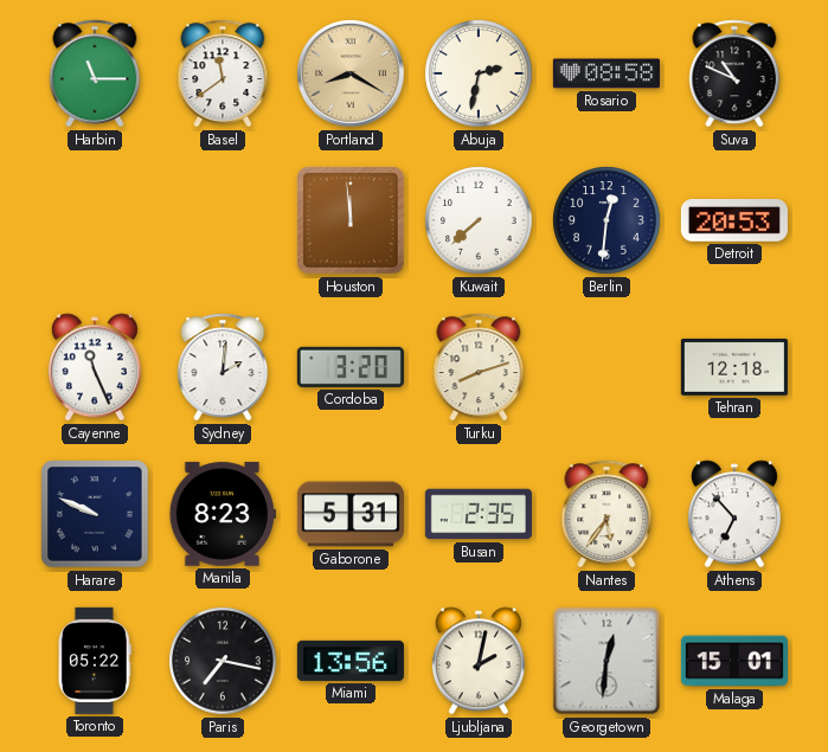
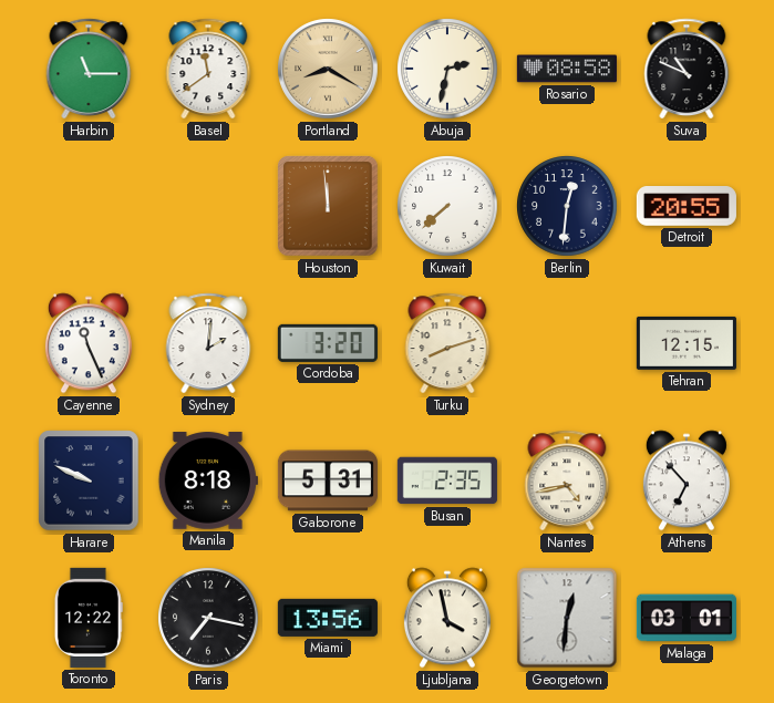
Detroit: 20:53 -> 20:55 (687, 206)
Tehran: 12:18 -> 12:15 (687, 343)
Manila: 8:23 -> 8:18 (208, 480)
Nantes: 5:36 -> 4:43 (567, 480)
Toronto: 05:22 -> 12:22 (89, 618)
Ljubljana: 2:02 -> 3:58 (447, 618)
Malaga: 15:01 -> 03:01 (687, 618)
